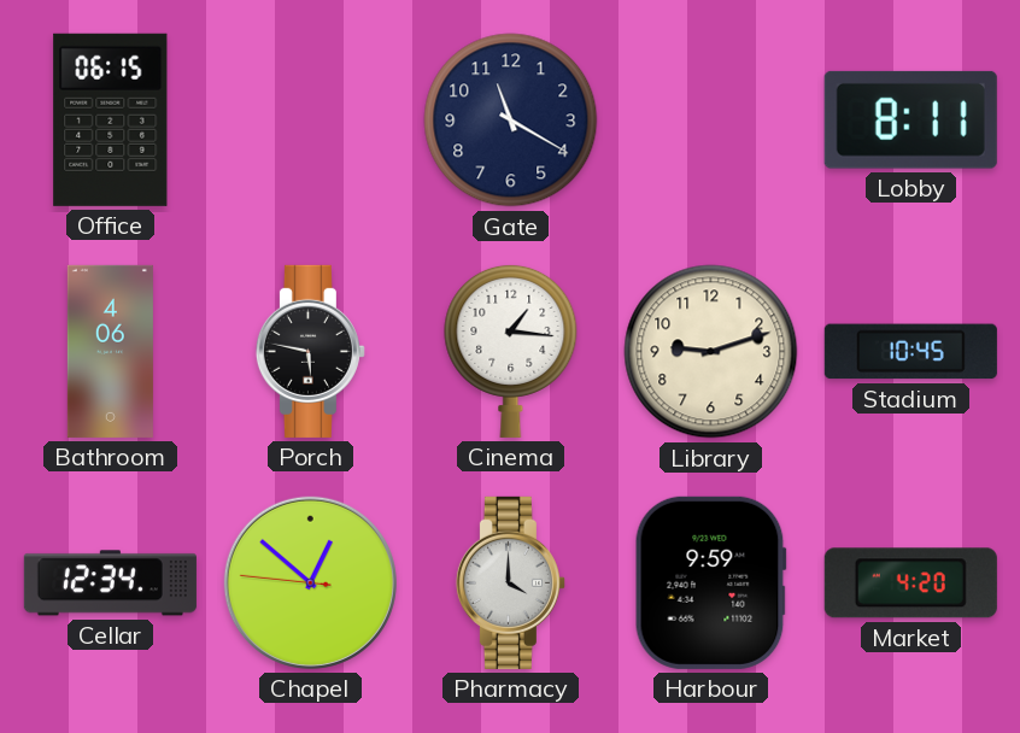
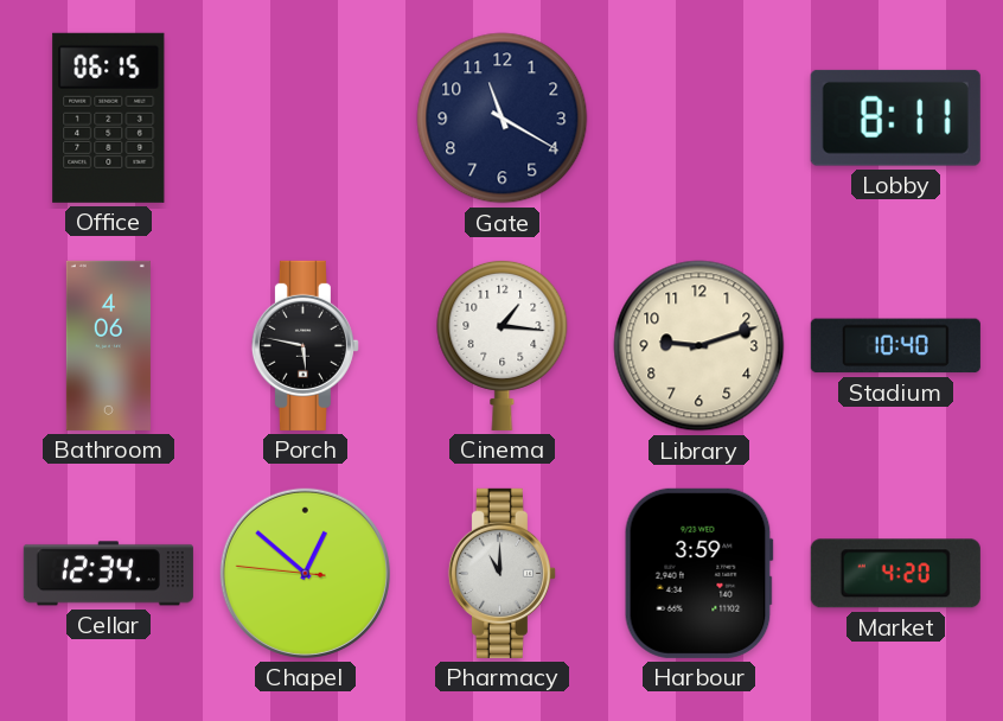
Stadium: 10:45 -> 10:40 (895, 346)
Pharmacy: 4:00 -> 11:00 (502, 573)
Harbour: 9:59 -> 3:59 (698, 573)
